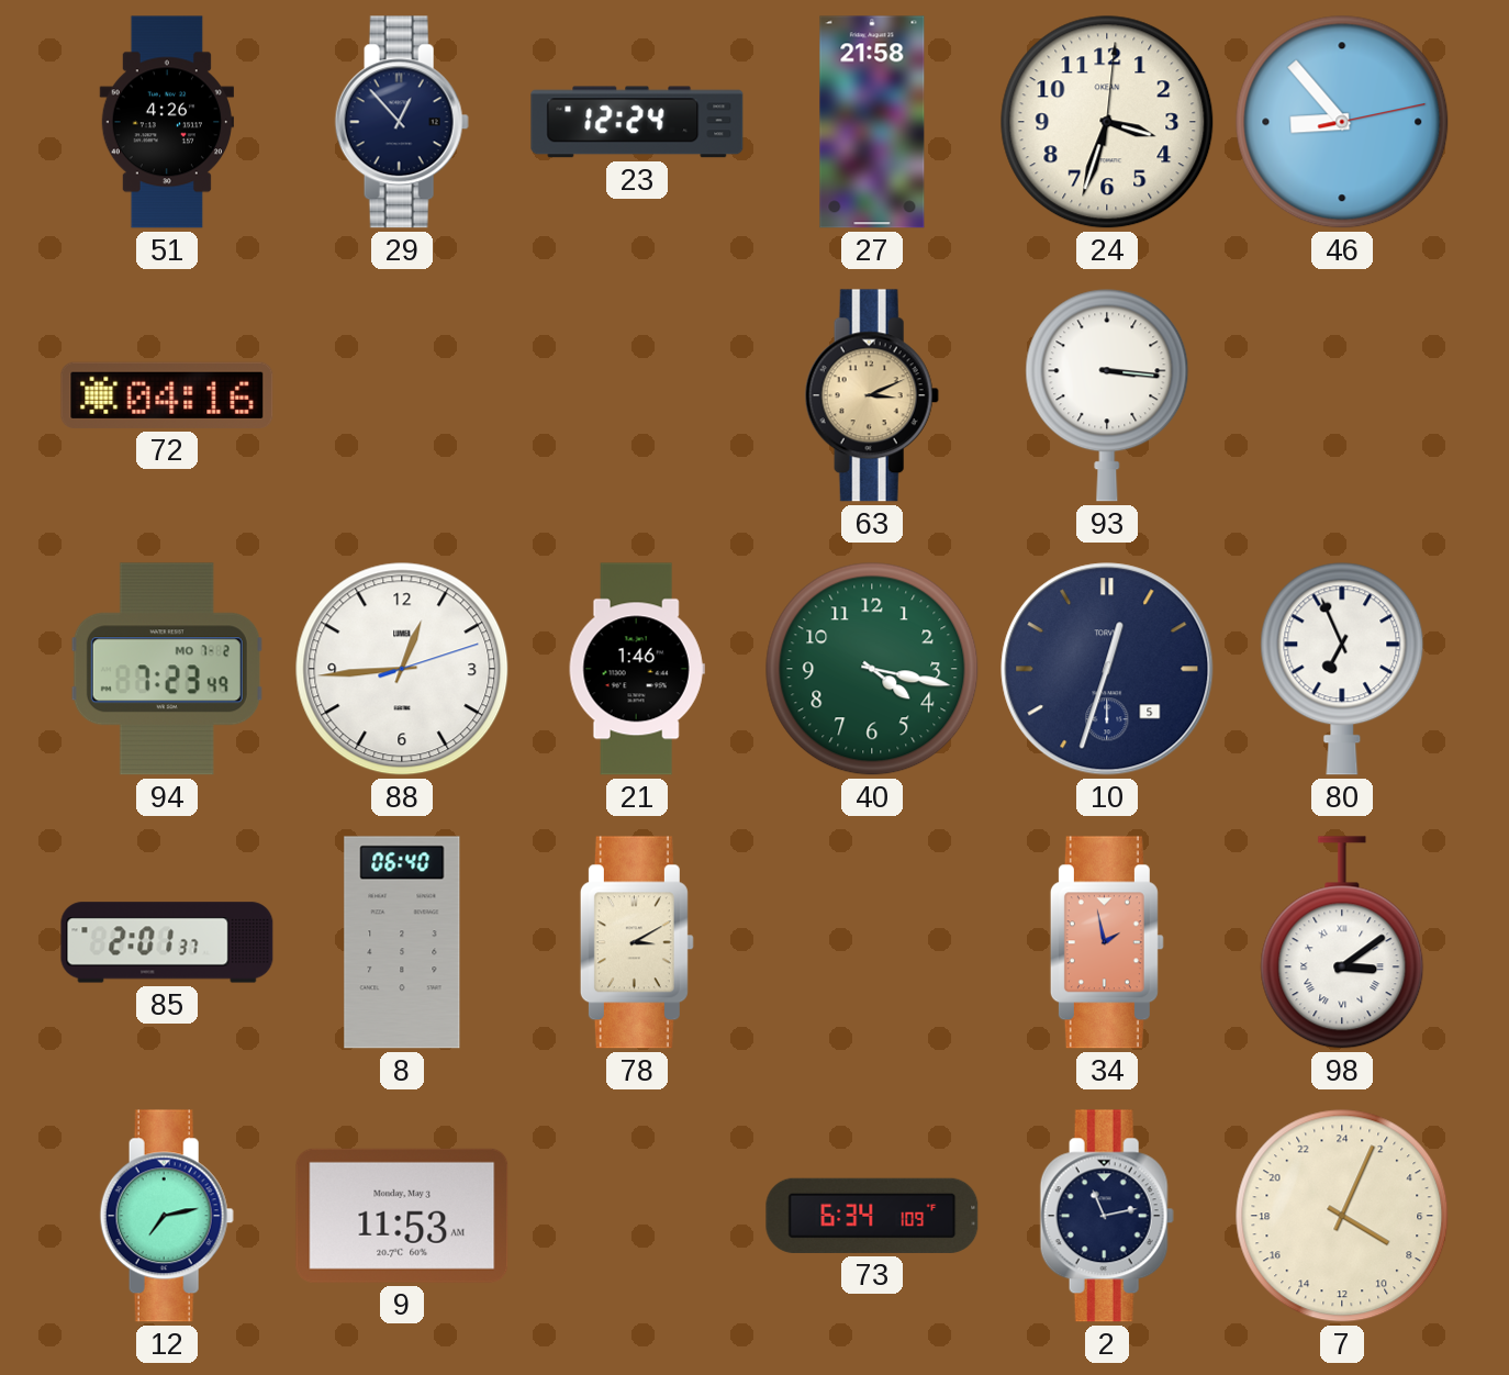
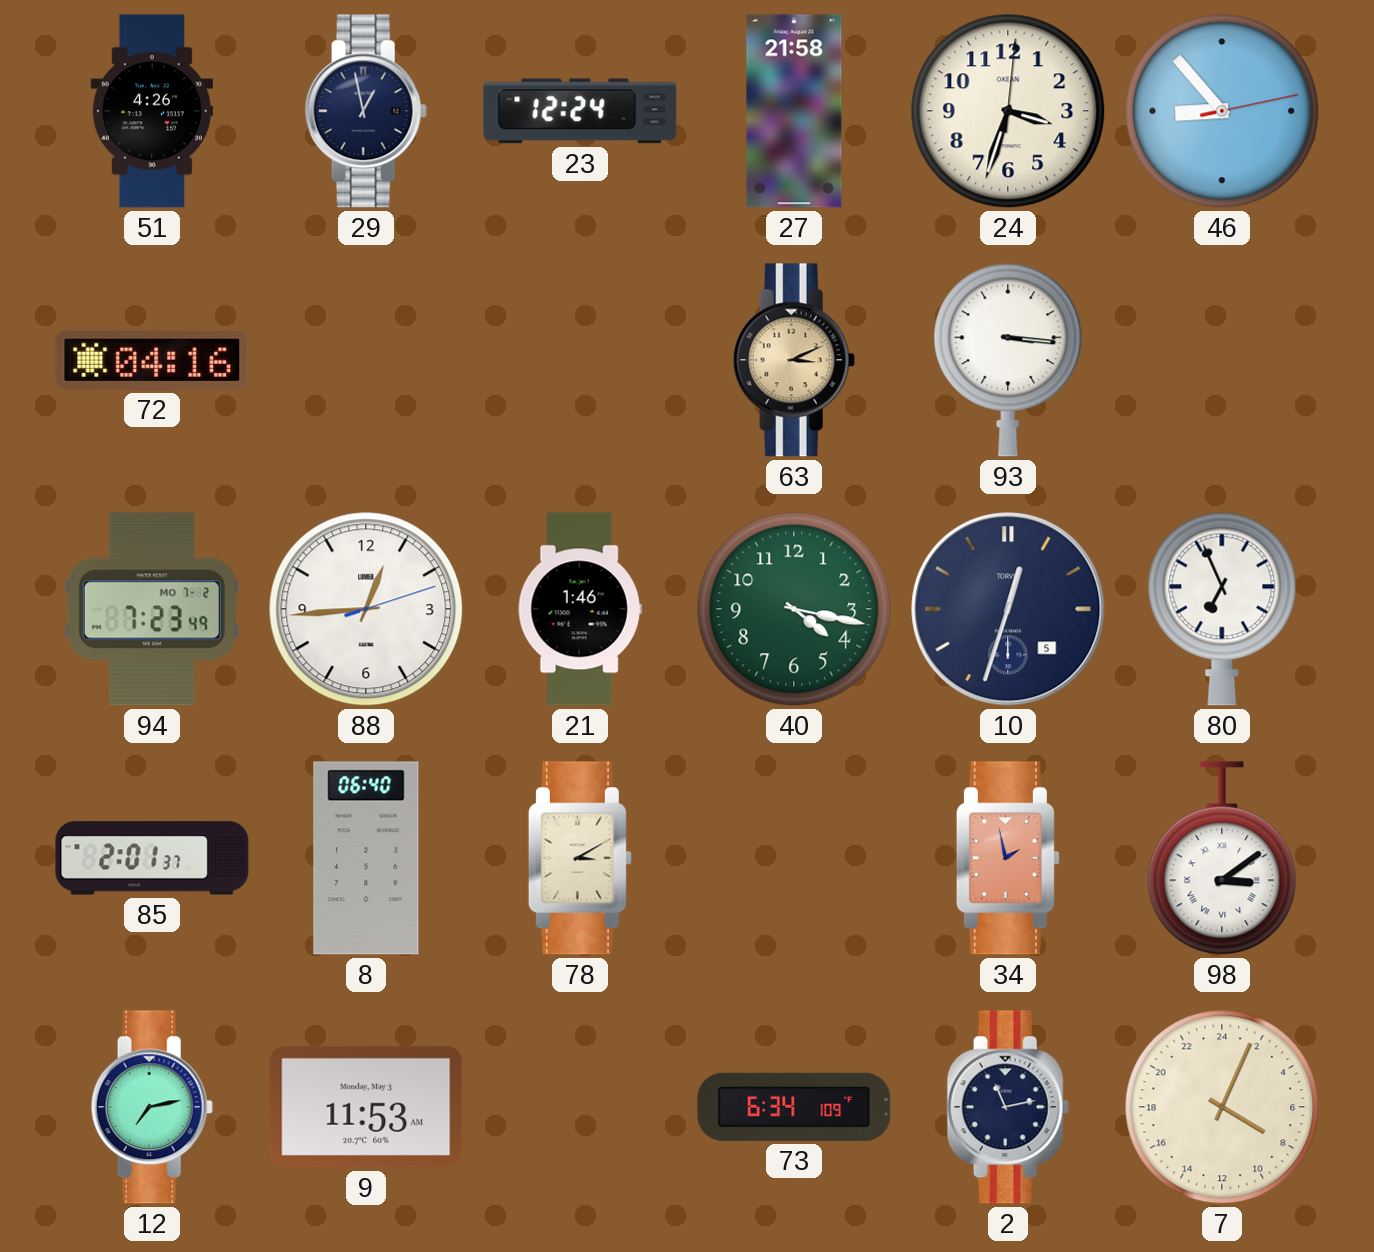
29: 12:53 -> 12:58 (366, 111)
